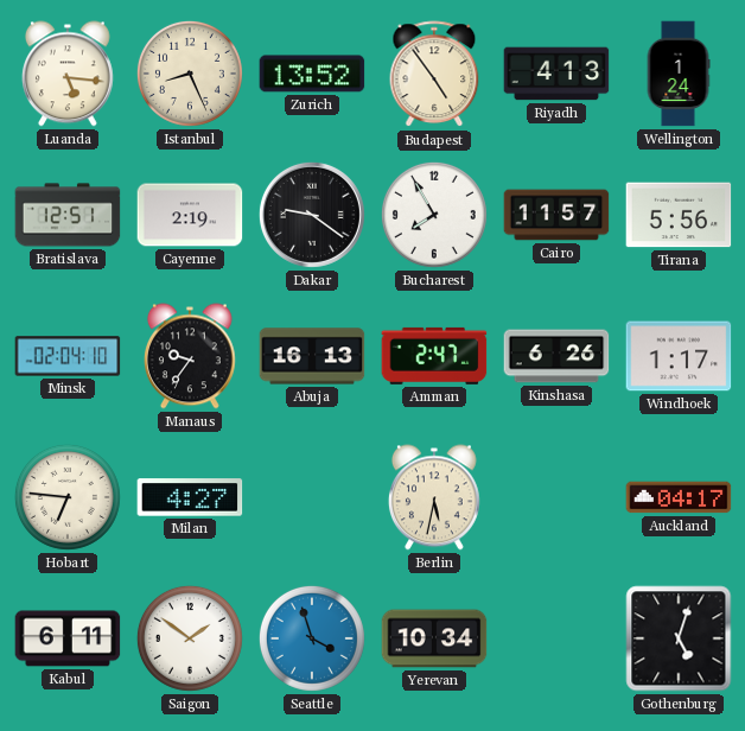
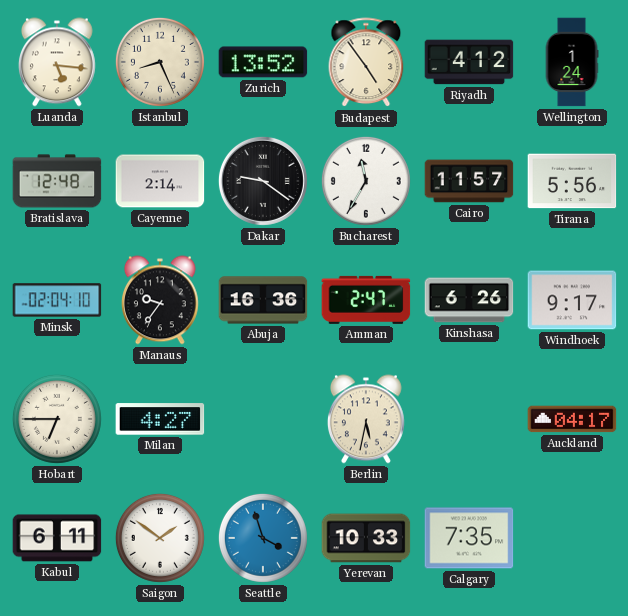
Riyadh: 4:13 -> 4:12 (469, 62)
Bratislava: 12:51 -> 12:48 (57, 181)
Cayenne: 2:19 -> 2:14 (160, 181)
Bucharest: 7:55 -> 11:35 (366, 181)
Abuja: 16:13 -> 16:36 (263, 300)
Windhoek: 1:17 -> 9:17 (572, 300)
Hobart: 6:46 -> 6:45 (57, 419)
Yerevan: 10:34 -> 10:33 (366, 538)
Calgary: none -> 7:35 (469, 538)
Gothenburg: 5:03 -> none (679, 638)
